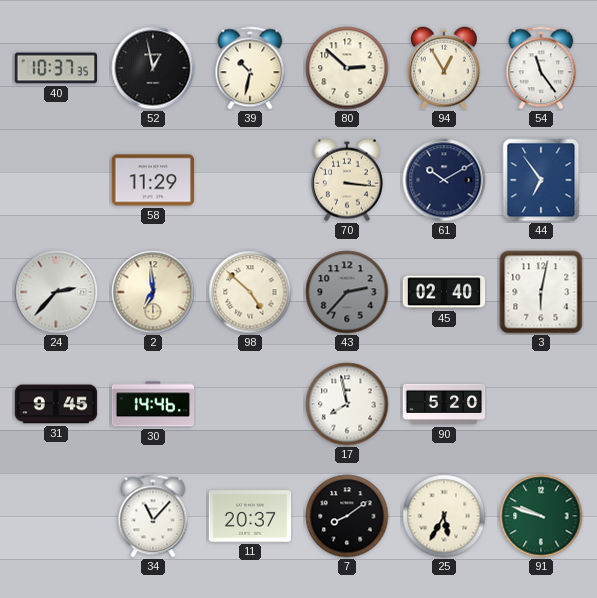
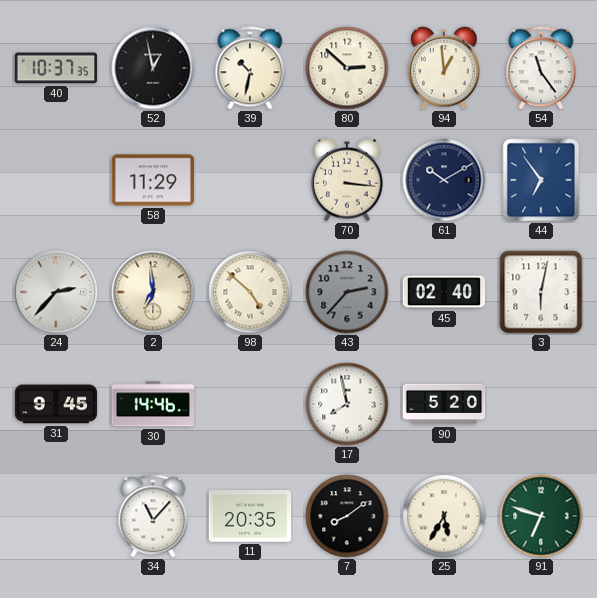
94: 12:55 -> 12:59 (445, 68)
11: 20:37 -> 20:35 (250, 516)
91: 9:48 -> 6:48 (541, 516)
